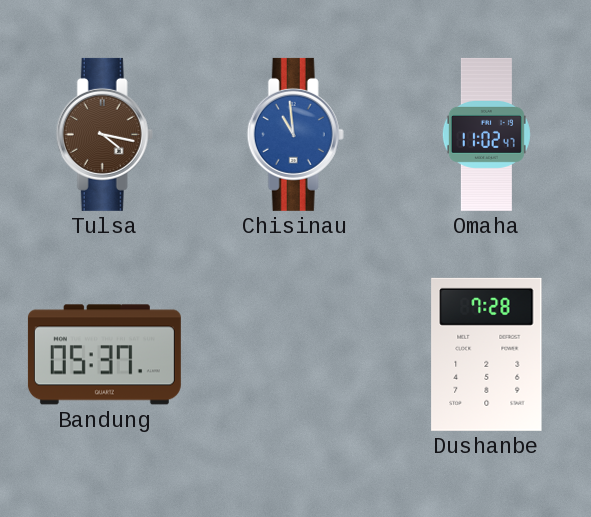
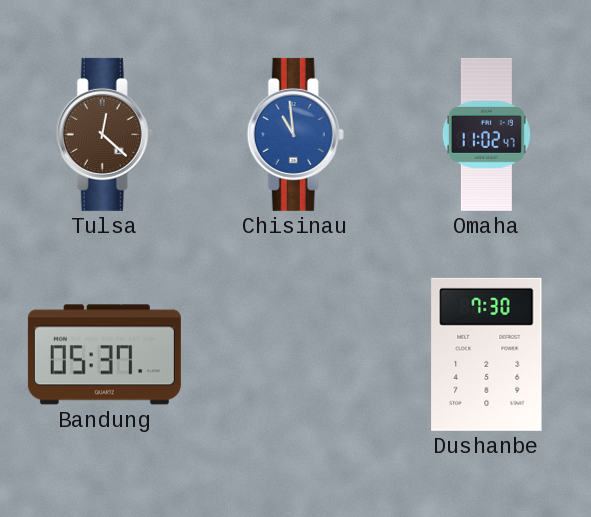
Tulsa: 4:17 -> 12:22 (104, 134)
Dushanbe: 7:28 -> 7:30 (487, 354)
